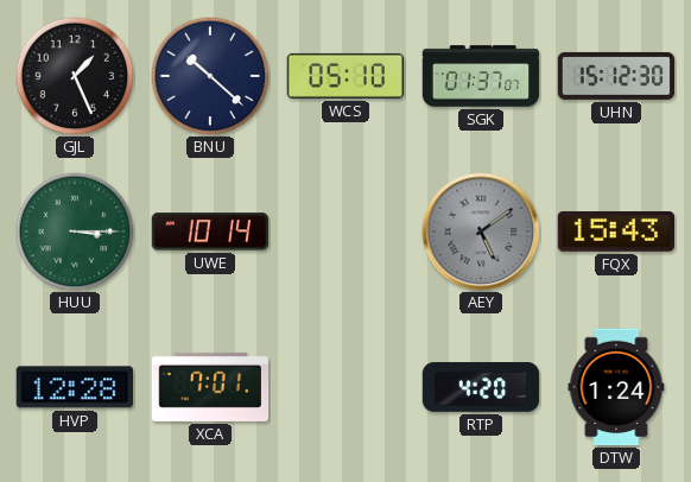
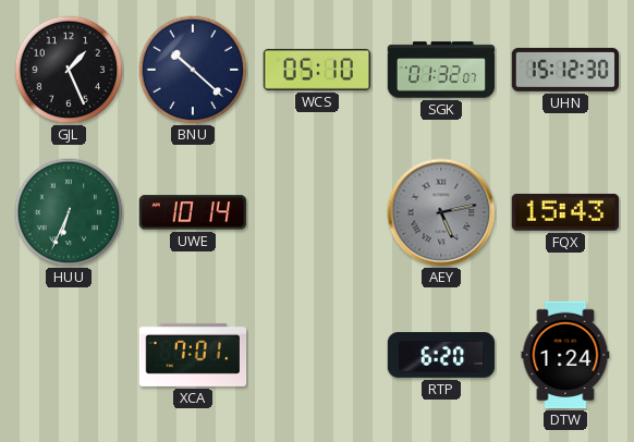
SGK: 01:37 -> 01:32 (441, 70)
HUU: 3:15 -> 6:34 (69, 212)
AEY: 5:09 -> 5:13 (441, 212)
HVP: 12:28 -> none (74, 387)
RTP: 4:20 -> 6:20 (441, 355)
